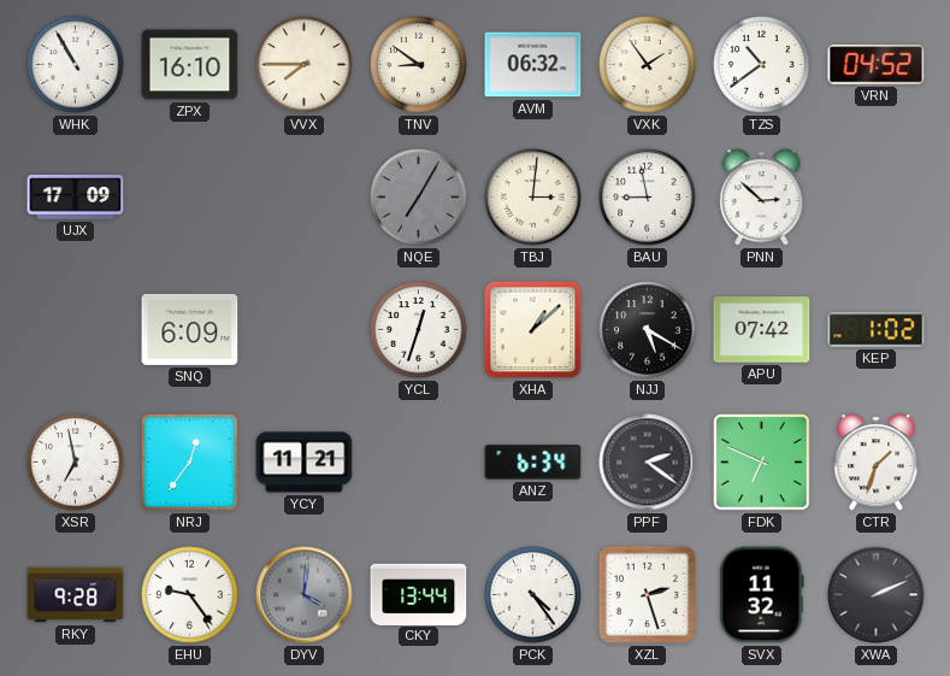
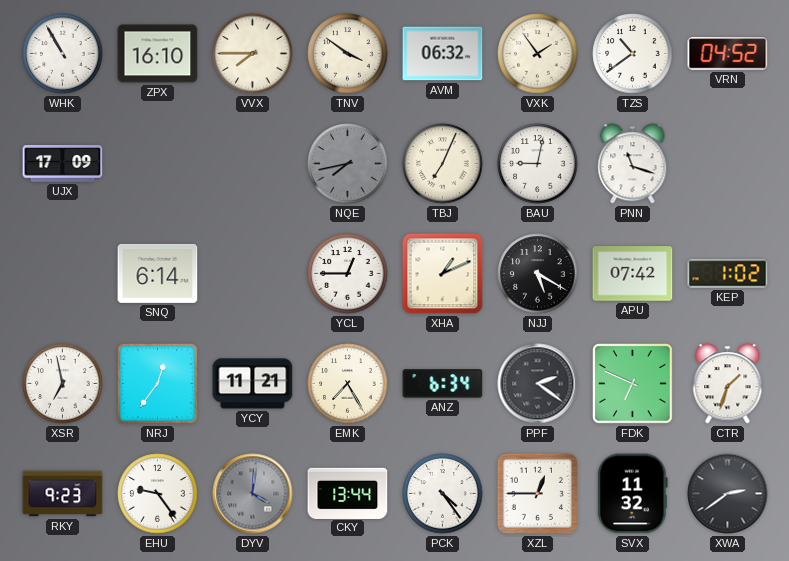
TNV: 8:51 -> 3:51 (348, 54)
NQE: 7:05 -> 7:43 (348, 164)
TBJ: 3:01 -> 7:04 (443, 164)
BAU: 8:58 -> 9:02 (538, 164)
PNN: 2:52 -> 11:18 (633, 164)
SNQ: 6:09 -> 6:14 (158, 273)
YCL: 12:33 -> 12:45 (348, 274)
XHA: 1:08 -> 1:11 (443, 274)
EMK: none -> 7:25 (348, 384)
RKY: 9:28 -> 9:23 (63, 494)
XZL: 2:27 -> 12:45 (537, 493)
XWA: 2:11 -> 2:39 (728, 494)
